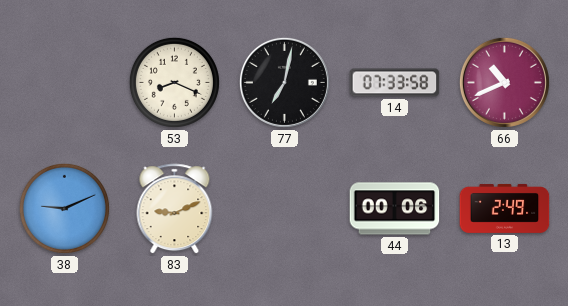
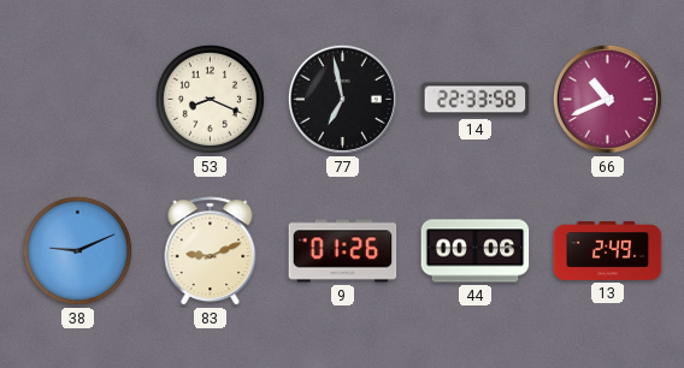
77: 7:02 -> 6:58 (342, 99)
14: 07:33 -> 22:33 (476, 100)
9: none -> 01:26 (343, 251)
